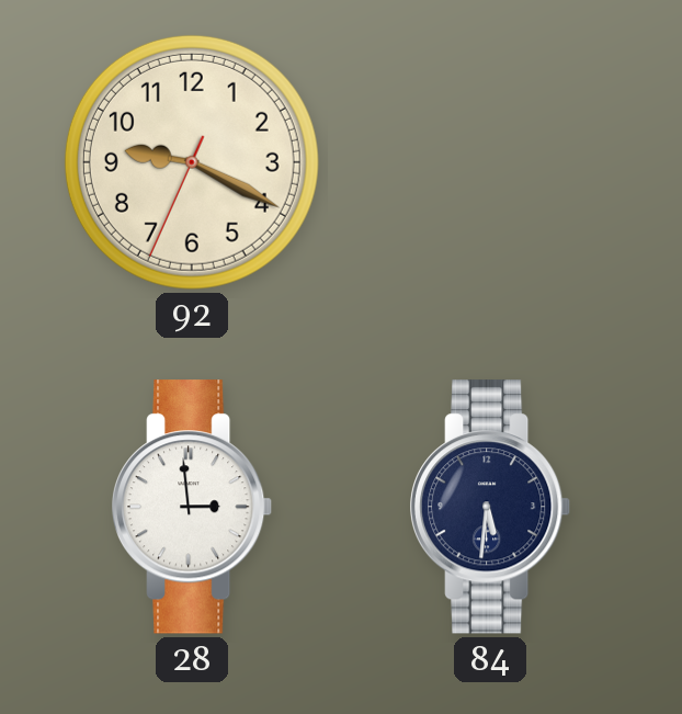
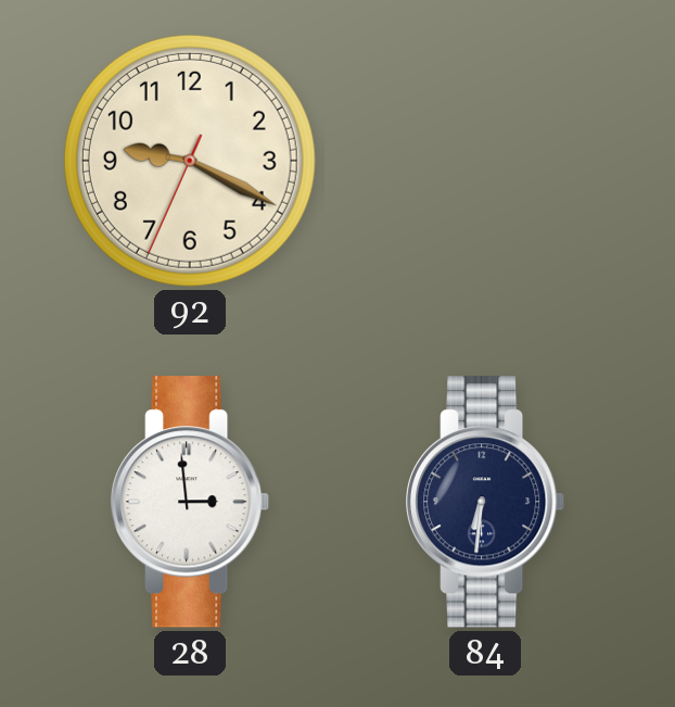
84: 5:31 -> 6:31 (486, 502)
